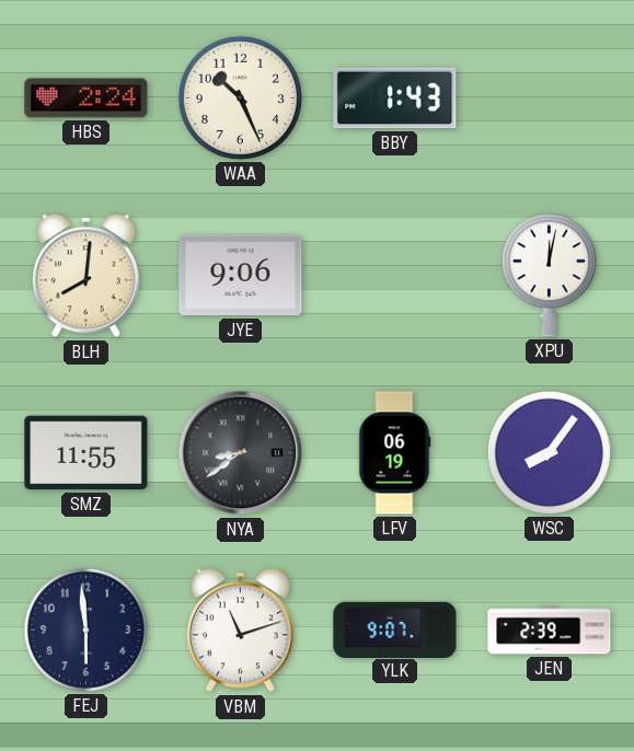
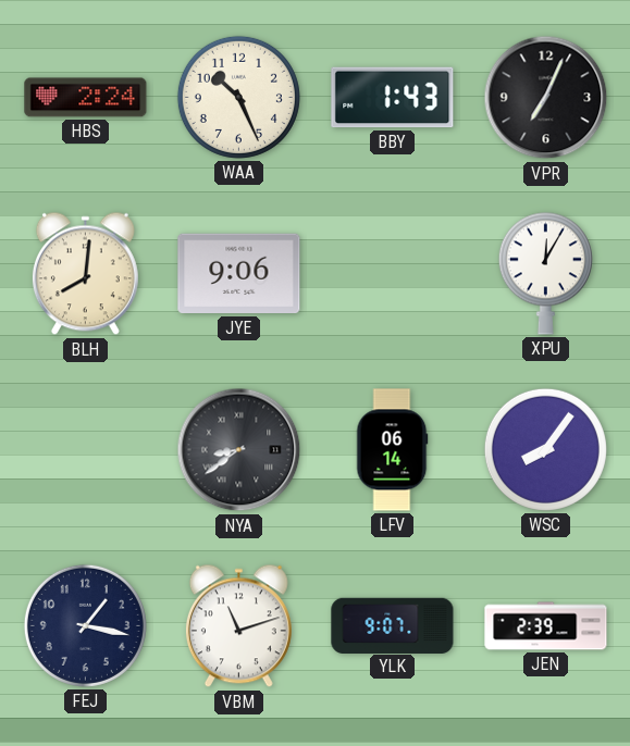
VPR: none -> 7:04 (546, 98)
XPU: 12:02 -> 12:05 (545, 273)
SMZ: 11:55 -> none (87, 453)
LFV: 06:19 -> 06:14 (392, 450)
FEJ: 5:59 -> 1:17 (85, 625)
